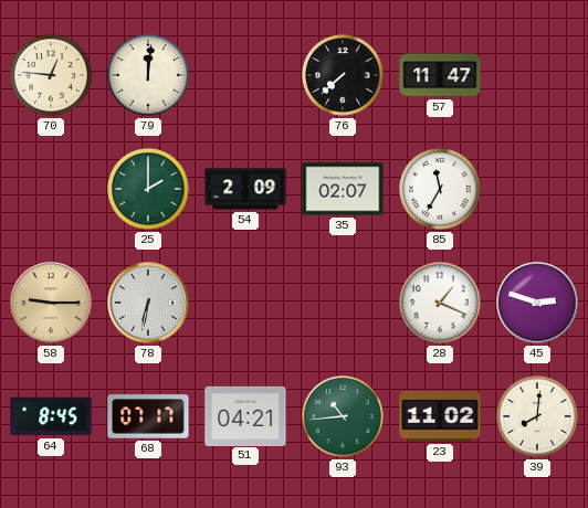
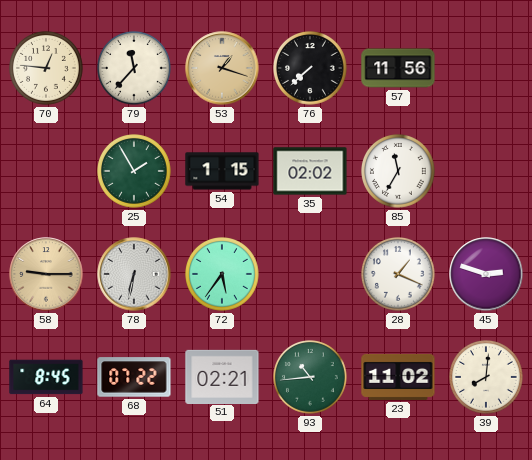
79: 12:01 -> 11:37 (135, 69)
53: none -> 1:18 (222, 68)
57: 11:47 -> 11:56 (398, 68)
25: 2:00 -> 1:55 (135, 172)
54: 2:09 -> 1:15 (222, 171)
35: 02:07 -> 02:02 (310, 171)
72: none -> 5:36 (223, 275)
68: 07:17 -> 07:22 (134, 377)
51: 04:21 -> 02:21 (222, 376)
